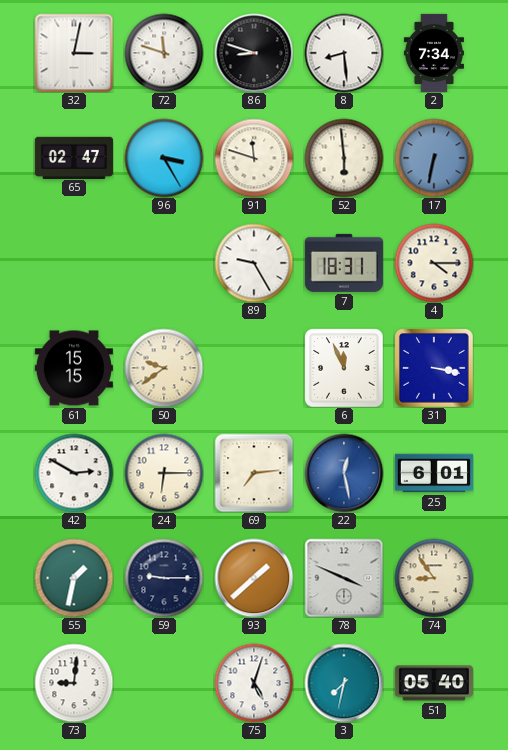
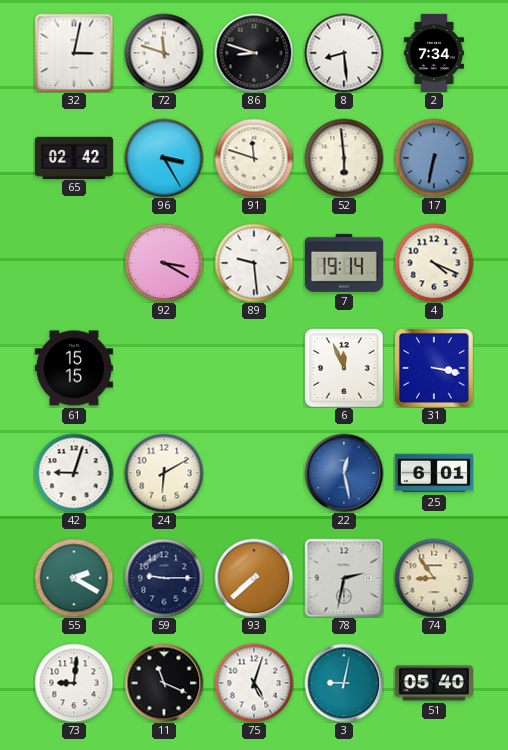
65: 02:47 -> 02:42 (74, 157)
92: none -> 3:20 (164, 263)
89: 9:25 -> 9:29 (254, 263)
7: 18:31 -> 19:14 (344, 263)
4: 4:15 -> 4:19 (434, 263)
50: 9:39 -> none (164, 368)
42: 2:50 -> 9:03 (74, 473)
24: 6:15 -> 6:10 (164, 473)
69: 7:14 -> none (254, 473)
55: 1:32 -> 2:20 (74, 578)
93: 1:38 -> 7:38 (254, 578)
78: 3:49 -> 2:32 (344, 578)
11: none -> 11:19 (164, 683)
3: 7:32 -> 9:02 (344, 683)
